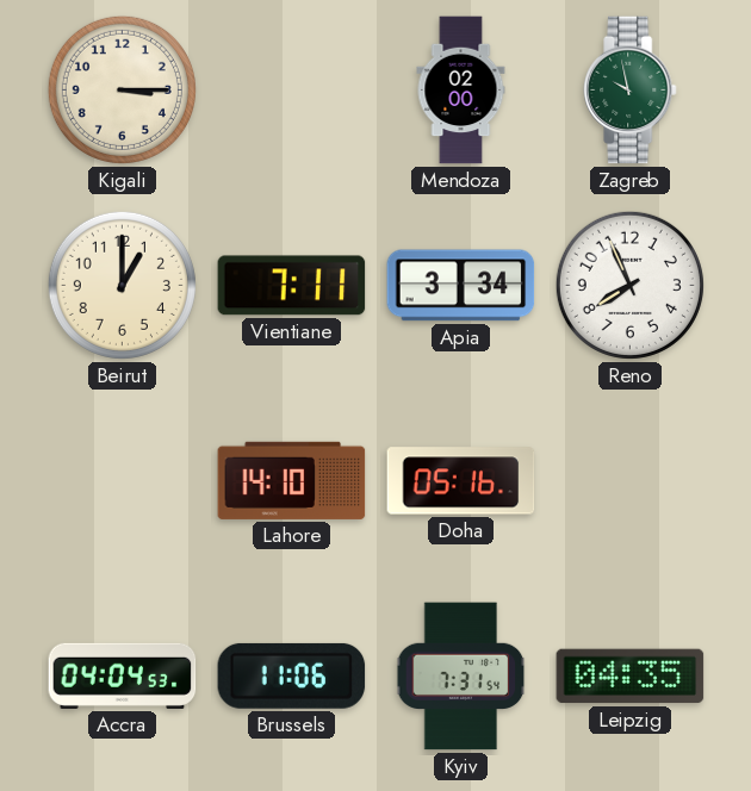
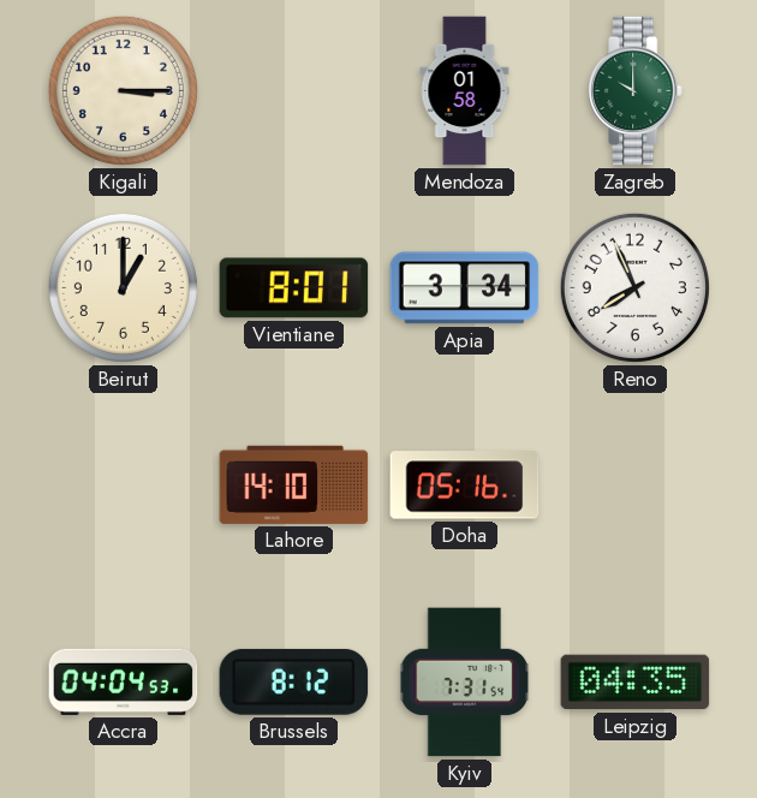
Mendoza: 02:00 -> 01:58 (465, 91)
Zagreb: 9:58 -> 10:00 (636, 91)
Vientiane: 7:11 -> 8:01 (294, 288)
Brussels: 11:06 -> 8:12 (294, 681)
